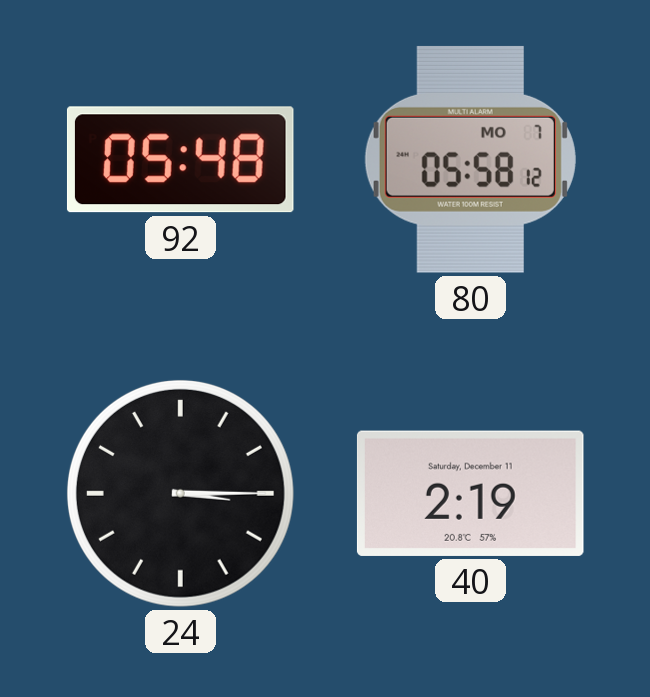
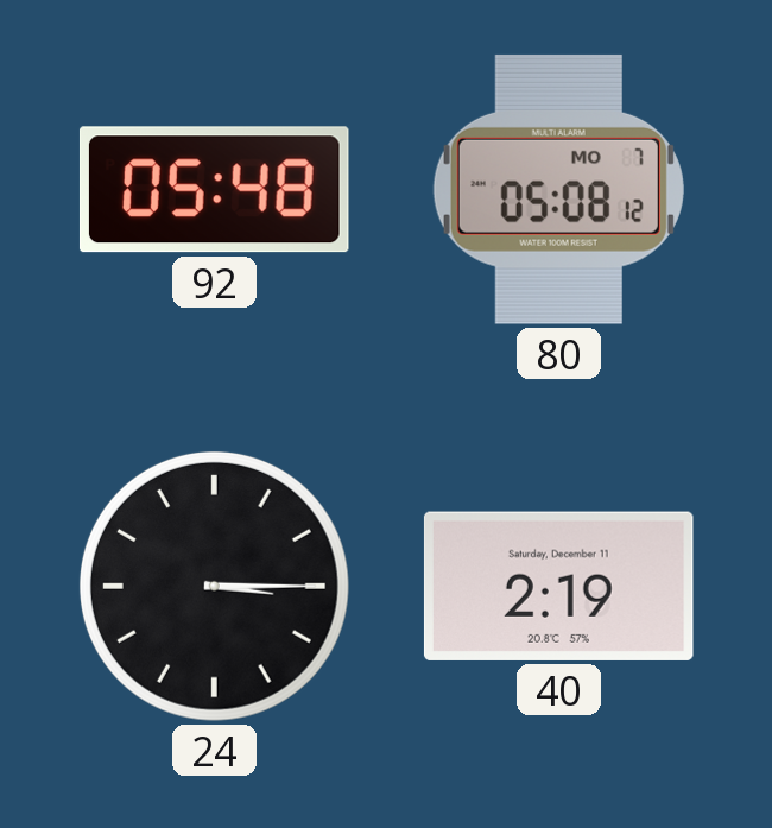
80: 05:58 -> 05:08 (558, 189)
